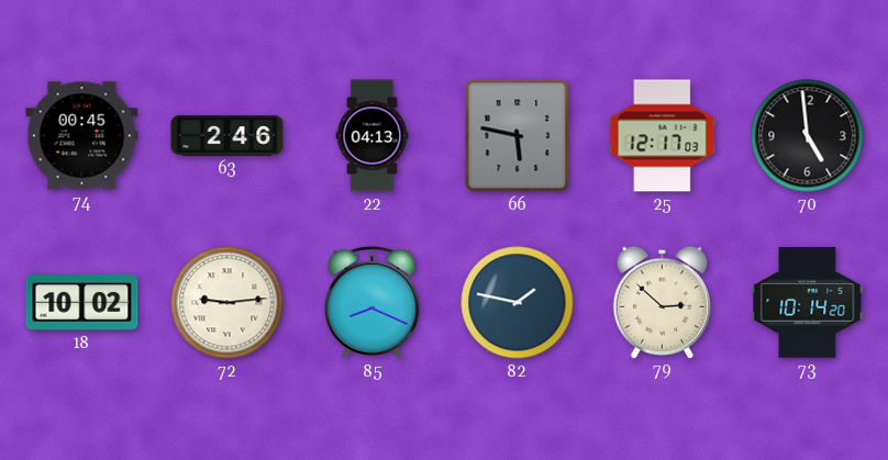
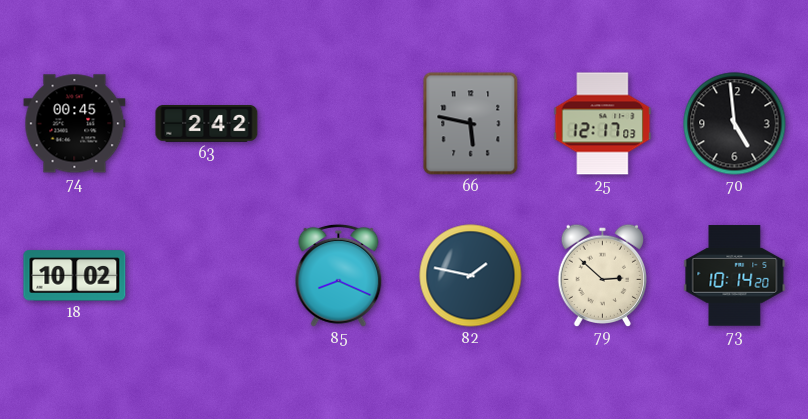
63: 2:46 -> 2:42 (207, 124)
22: 04:13 -> none (373, 136)
72: 9:14 -> none (227, 303)
